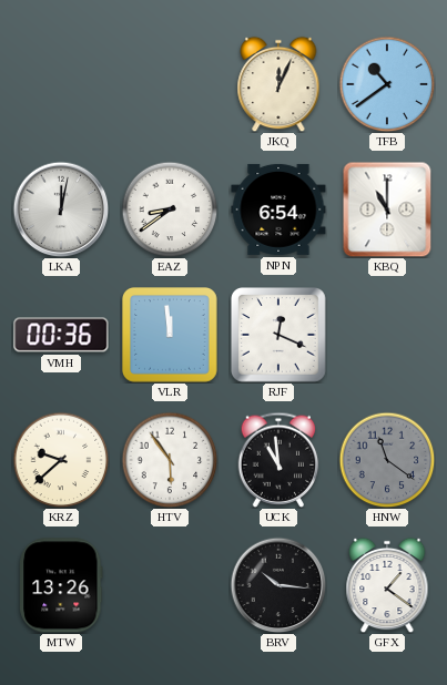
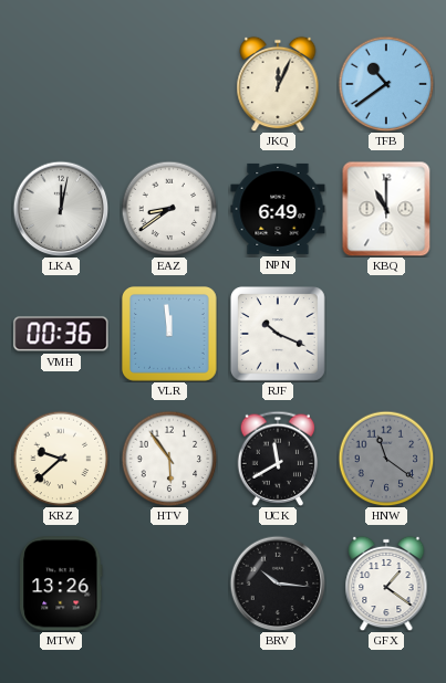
NPN: 6:54 -> 6:49 (278, 209)
RJF: 12:19 -> 10:19 (279, 335)
UCK: 10:59 -> 11:40 (278, 459)
